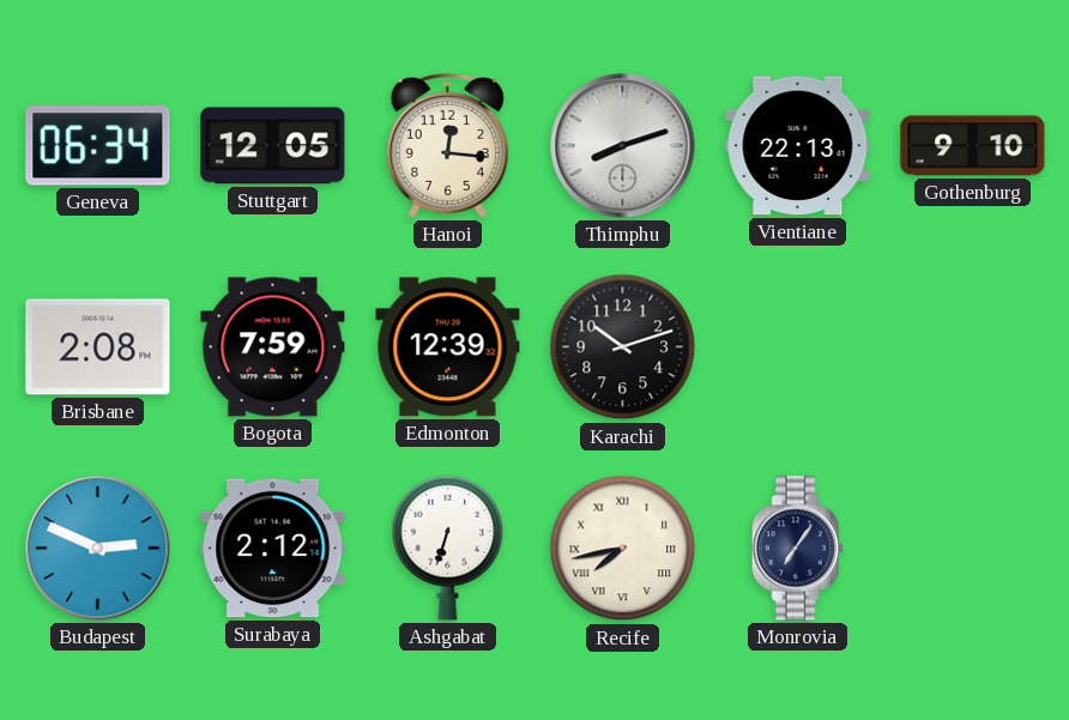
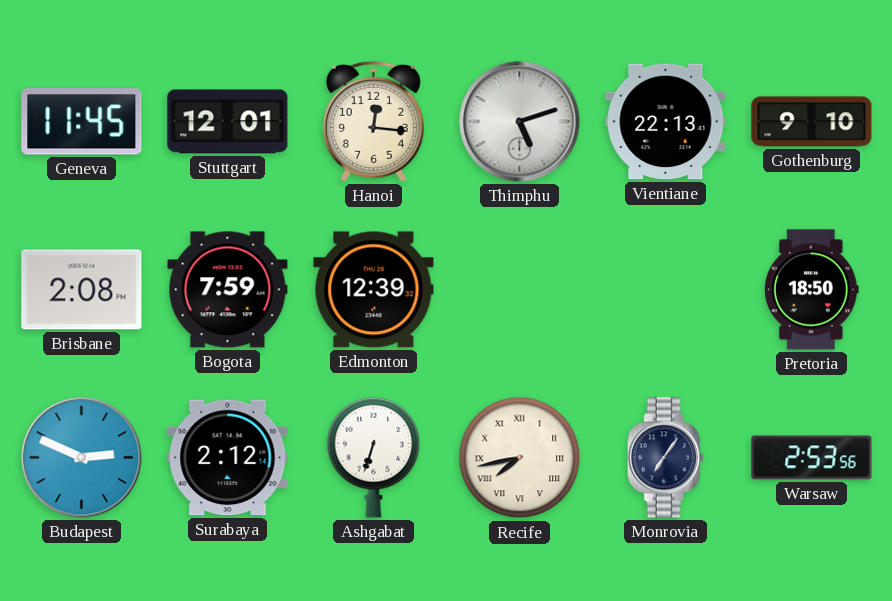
Geneva: 06:34 -> 11:45 (82, 122)
Stuttgart: 12:05 -> 12:01 (228, 122)
Thimphu: 8:12 -> 5:12 (520, 122)
Karachi: 10:12 -> none (623, 347)
Pretoria: none -> 18:50 (812, 290)
Warsaw: none -> 2:53 (812, 458)
